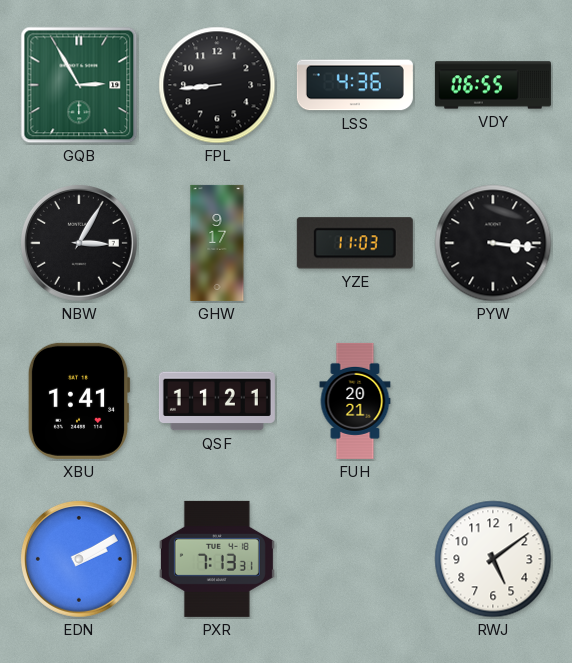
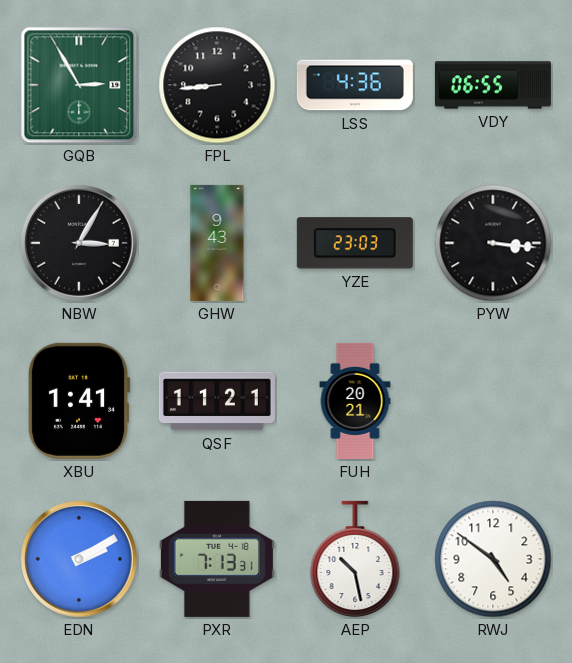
GHW: 9:17 -> 9:43 (217, 243)
YZE: 11:03 -> 23:03 (355, 243)
AEP: none -> 10:28 (355, 559)
RWJ: 5:09 -> 4:51 (493, 559)
